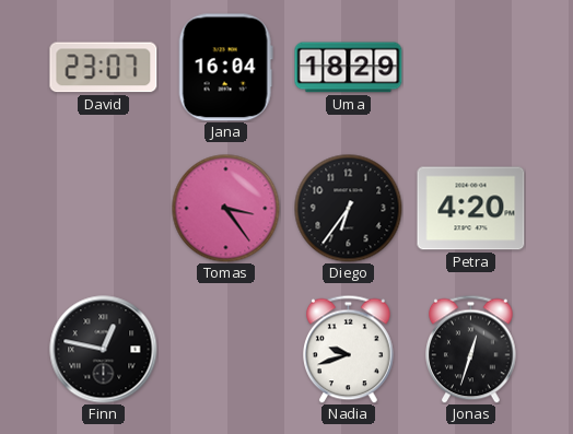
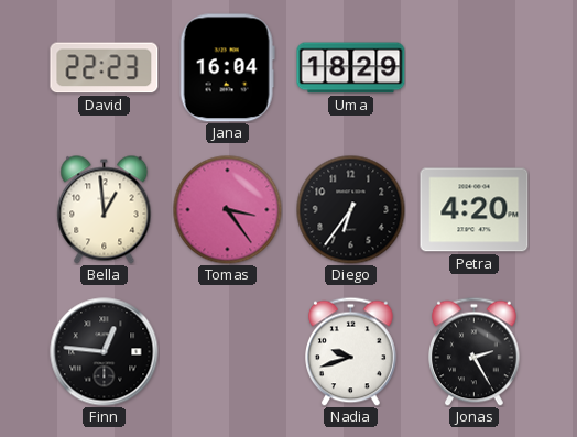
David: 23:07 -> 22:23 (105, 68)
Bella: none -> 12:59 (105, 210)
Finn: 12:47 -> 12:46 (105, 352)
Jonas: 12:33 -> 2:25 (475, 351)
